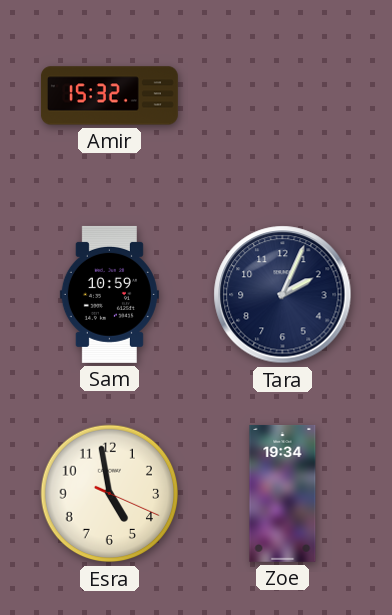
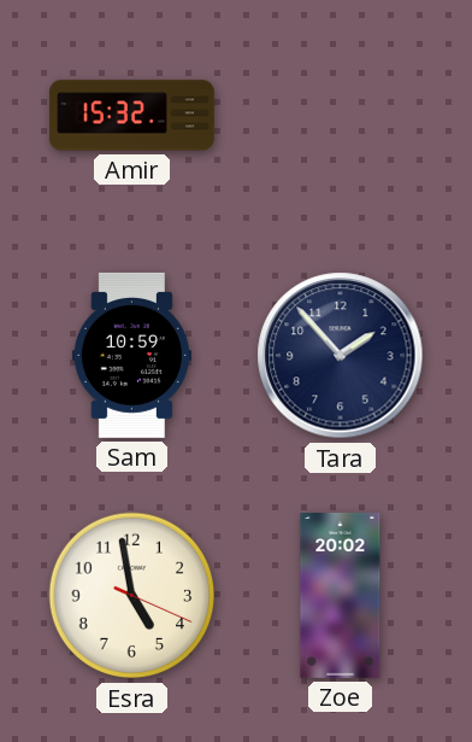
Tara: 2:04 -> 1:53 (341, 356)
Zoe: 19:34 -> 20:02 (341, 595)
